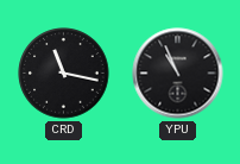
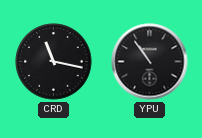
YPU: 10:56 -> 10:54 (150, 62)
